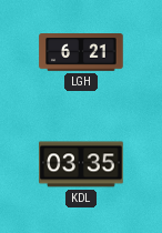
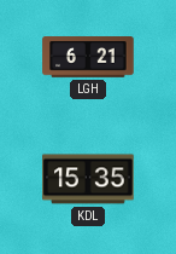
KDL: 03:35 -> 15:35 (88, 179)
